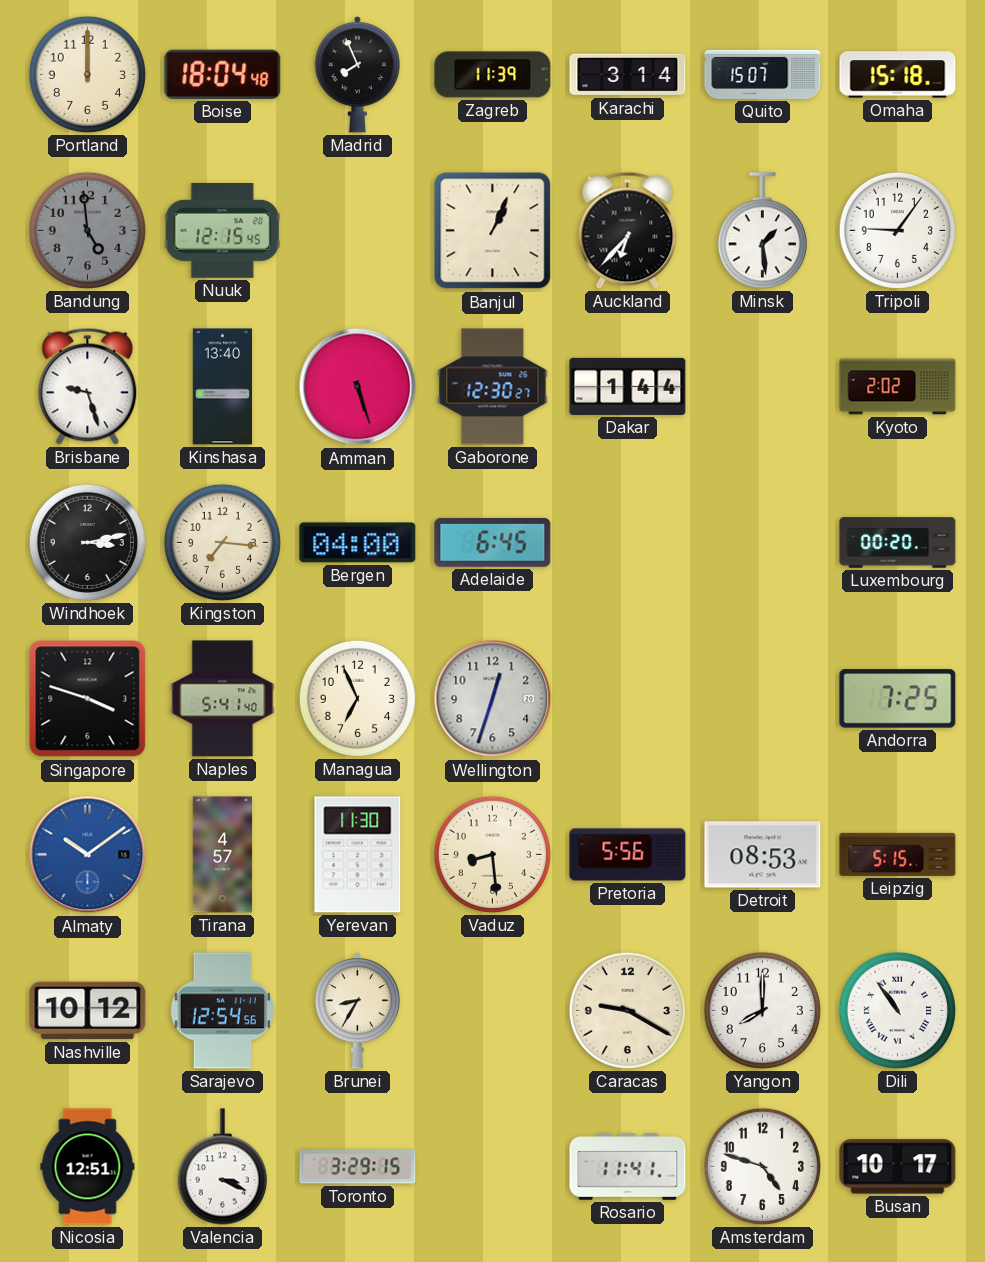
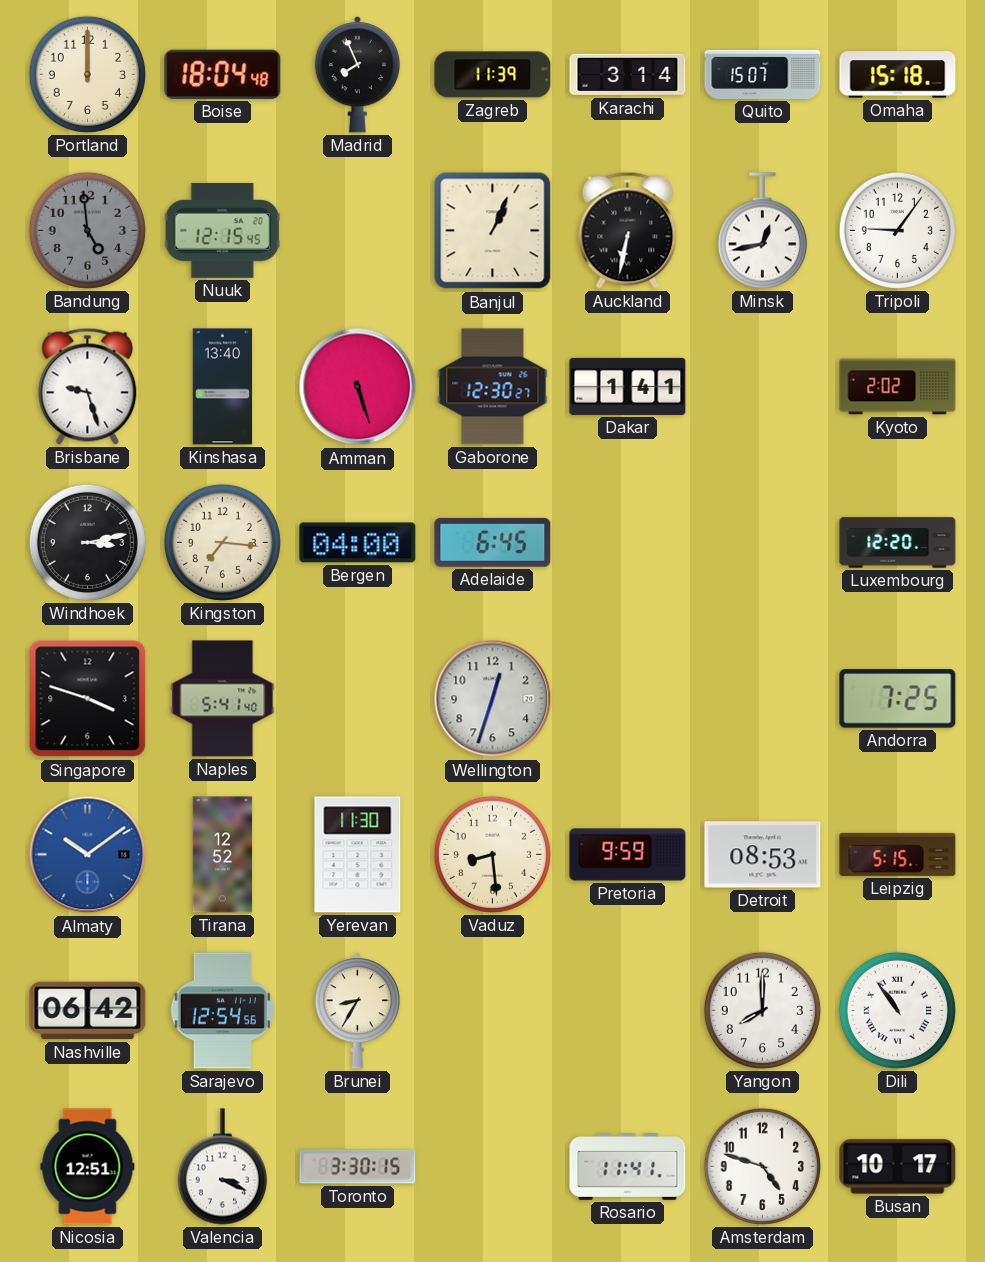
Auckland: 6:37 -> 6:32 (628, 230)
Minsk: 1:29 -> 12:43 (762, 231)
Dakar: 1:44 -> 1:41 (628, 386)
Luxembourg: 00:20 -> 12:20 (898, 543)
Managua: 6:56 -> none (357, 698)
Tirana: 4:57 -> 12:52 (223, 855)
Pretoria: 5:56 -> 9:59 (628, 855)
Nashville: 10:12 -> 06:42 (88, 1011)
Caracas: 9:20 -> none (627, 1010)
Toronto: 3:29 -> 3:30 (358, 1167)
